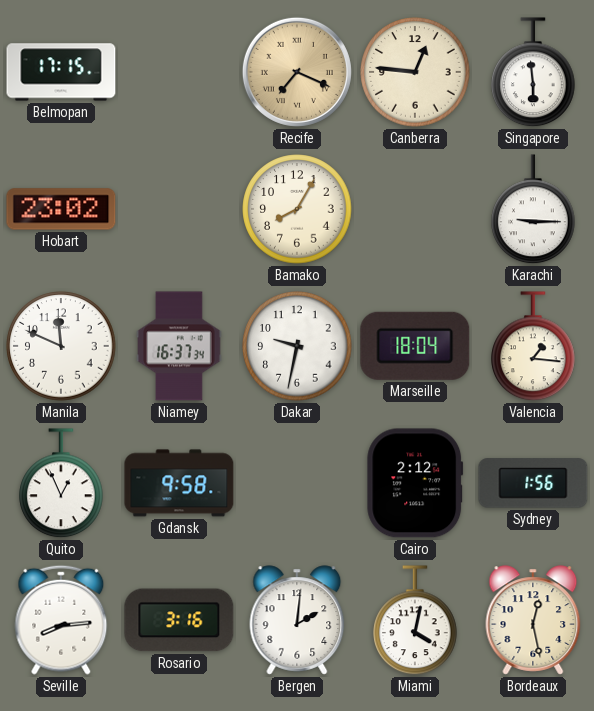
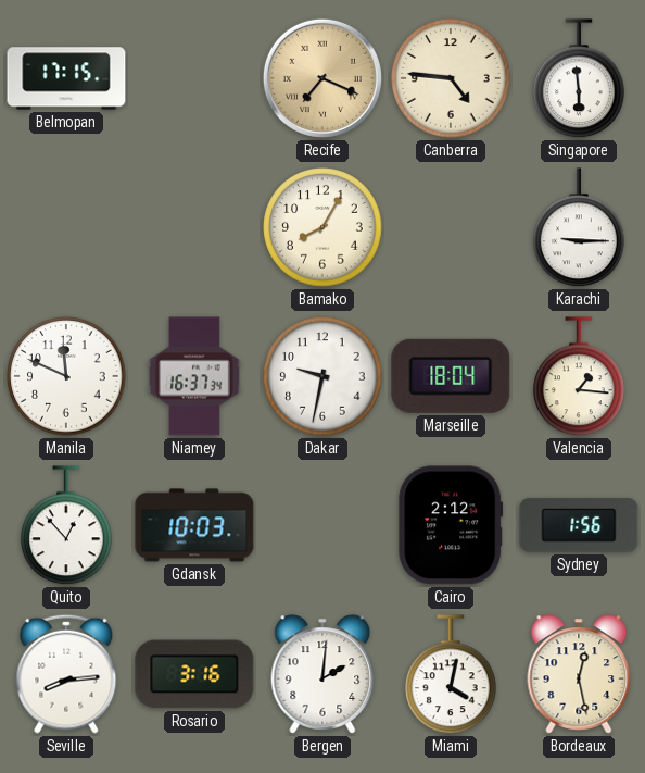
Canberra: 12:46 -> 4:46 (451, 78)
Hobart: 23:02 -> none (61, 209)
Quito: 12:56 -> 12:53 (66, 526)
Gdansk: 9:58 -> 10:03 (194, 525)
